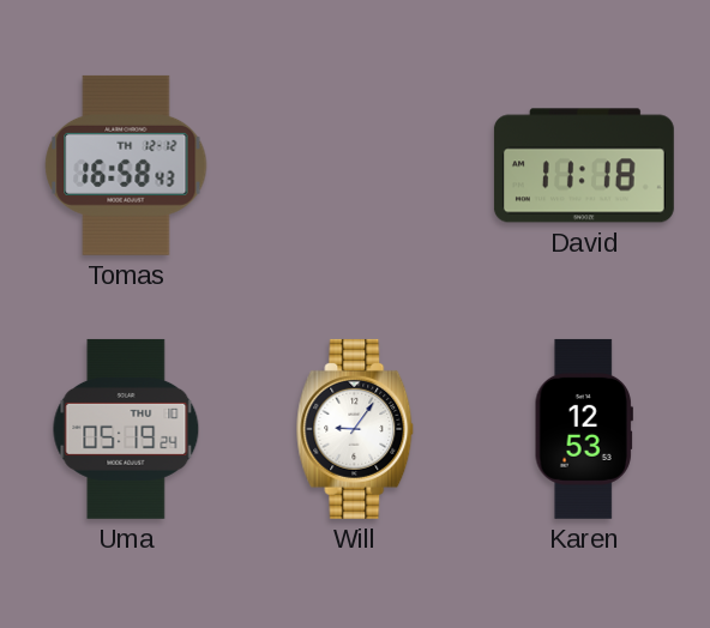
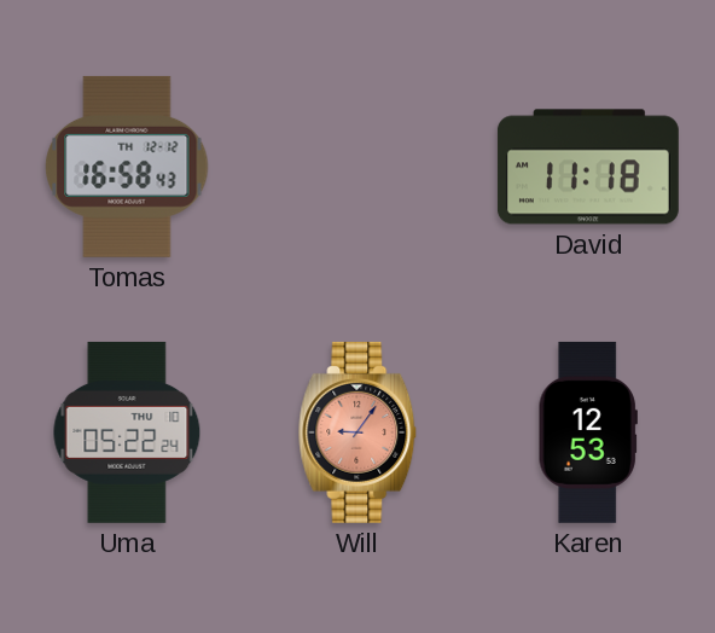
Uma: 05:19 -> 05:22 (127, 432)
Will dial: white -> salmon (357, 432)
